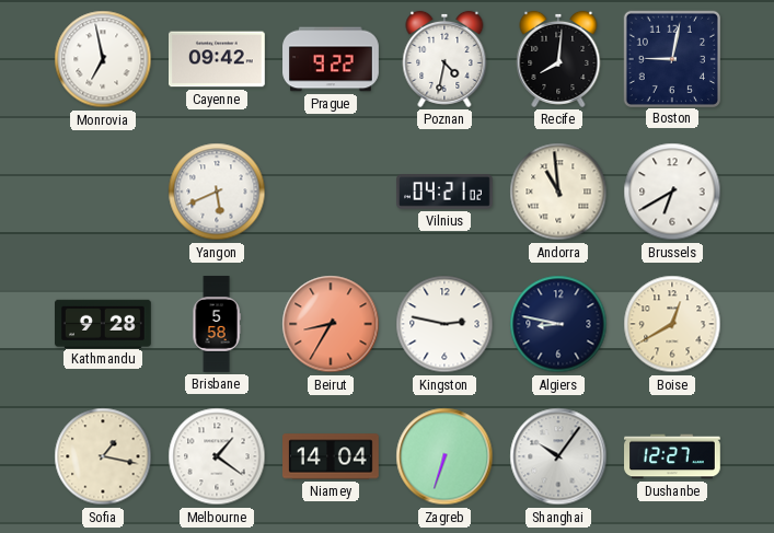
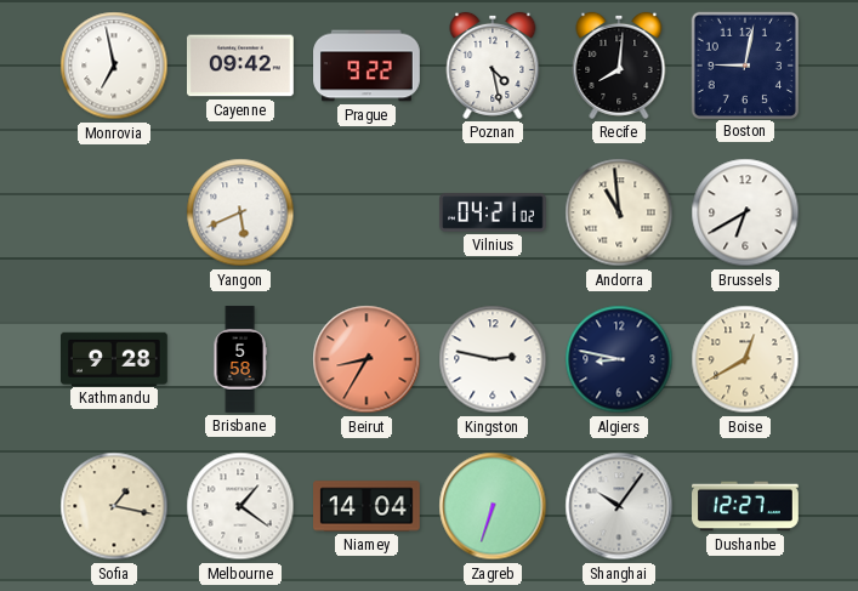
Poznan: 4:32 -> 4:28 (493, 66)
